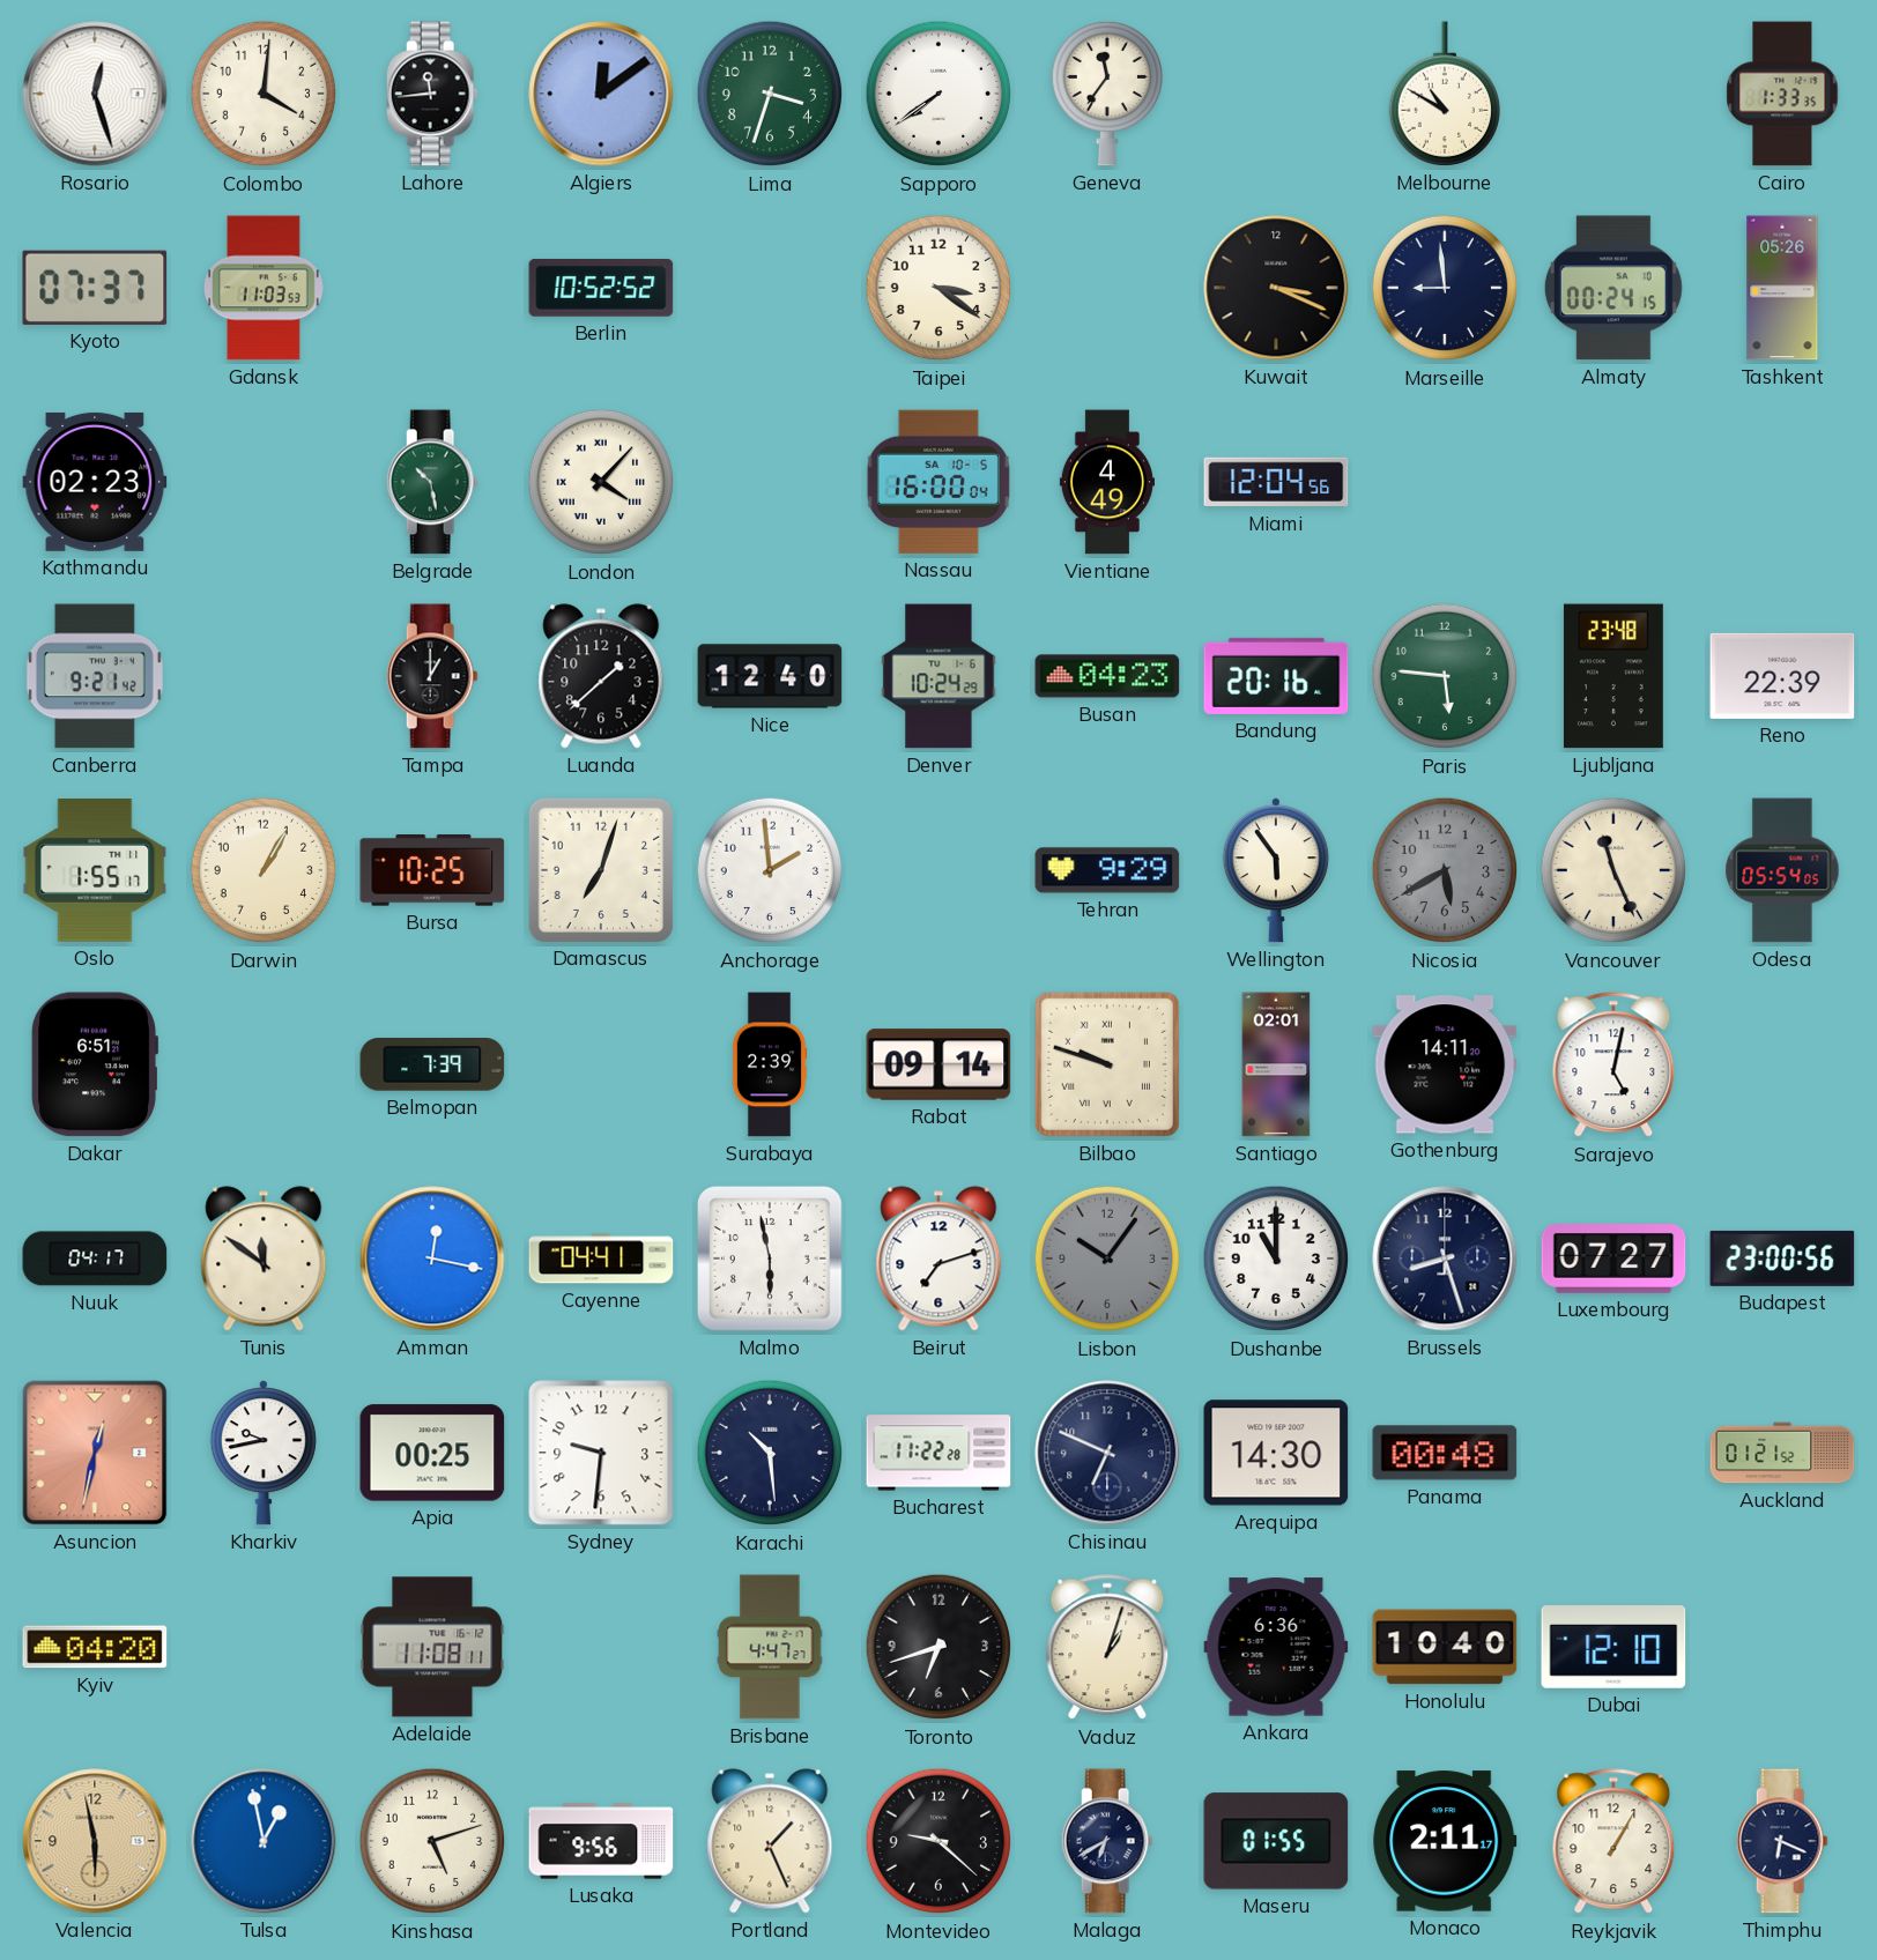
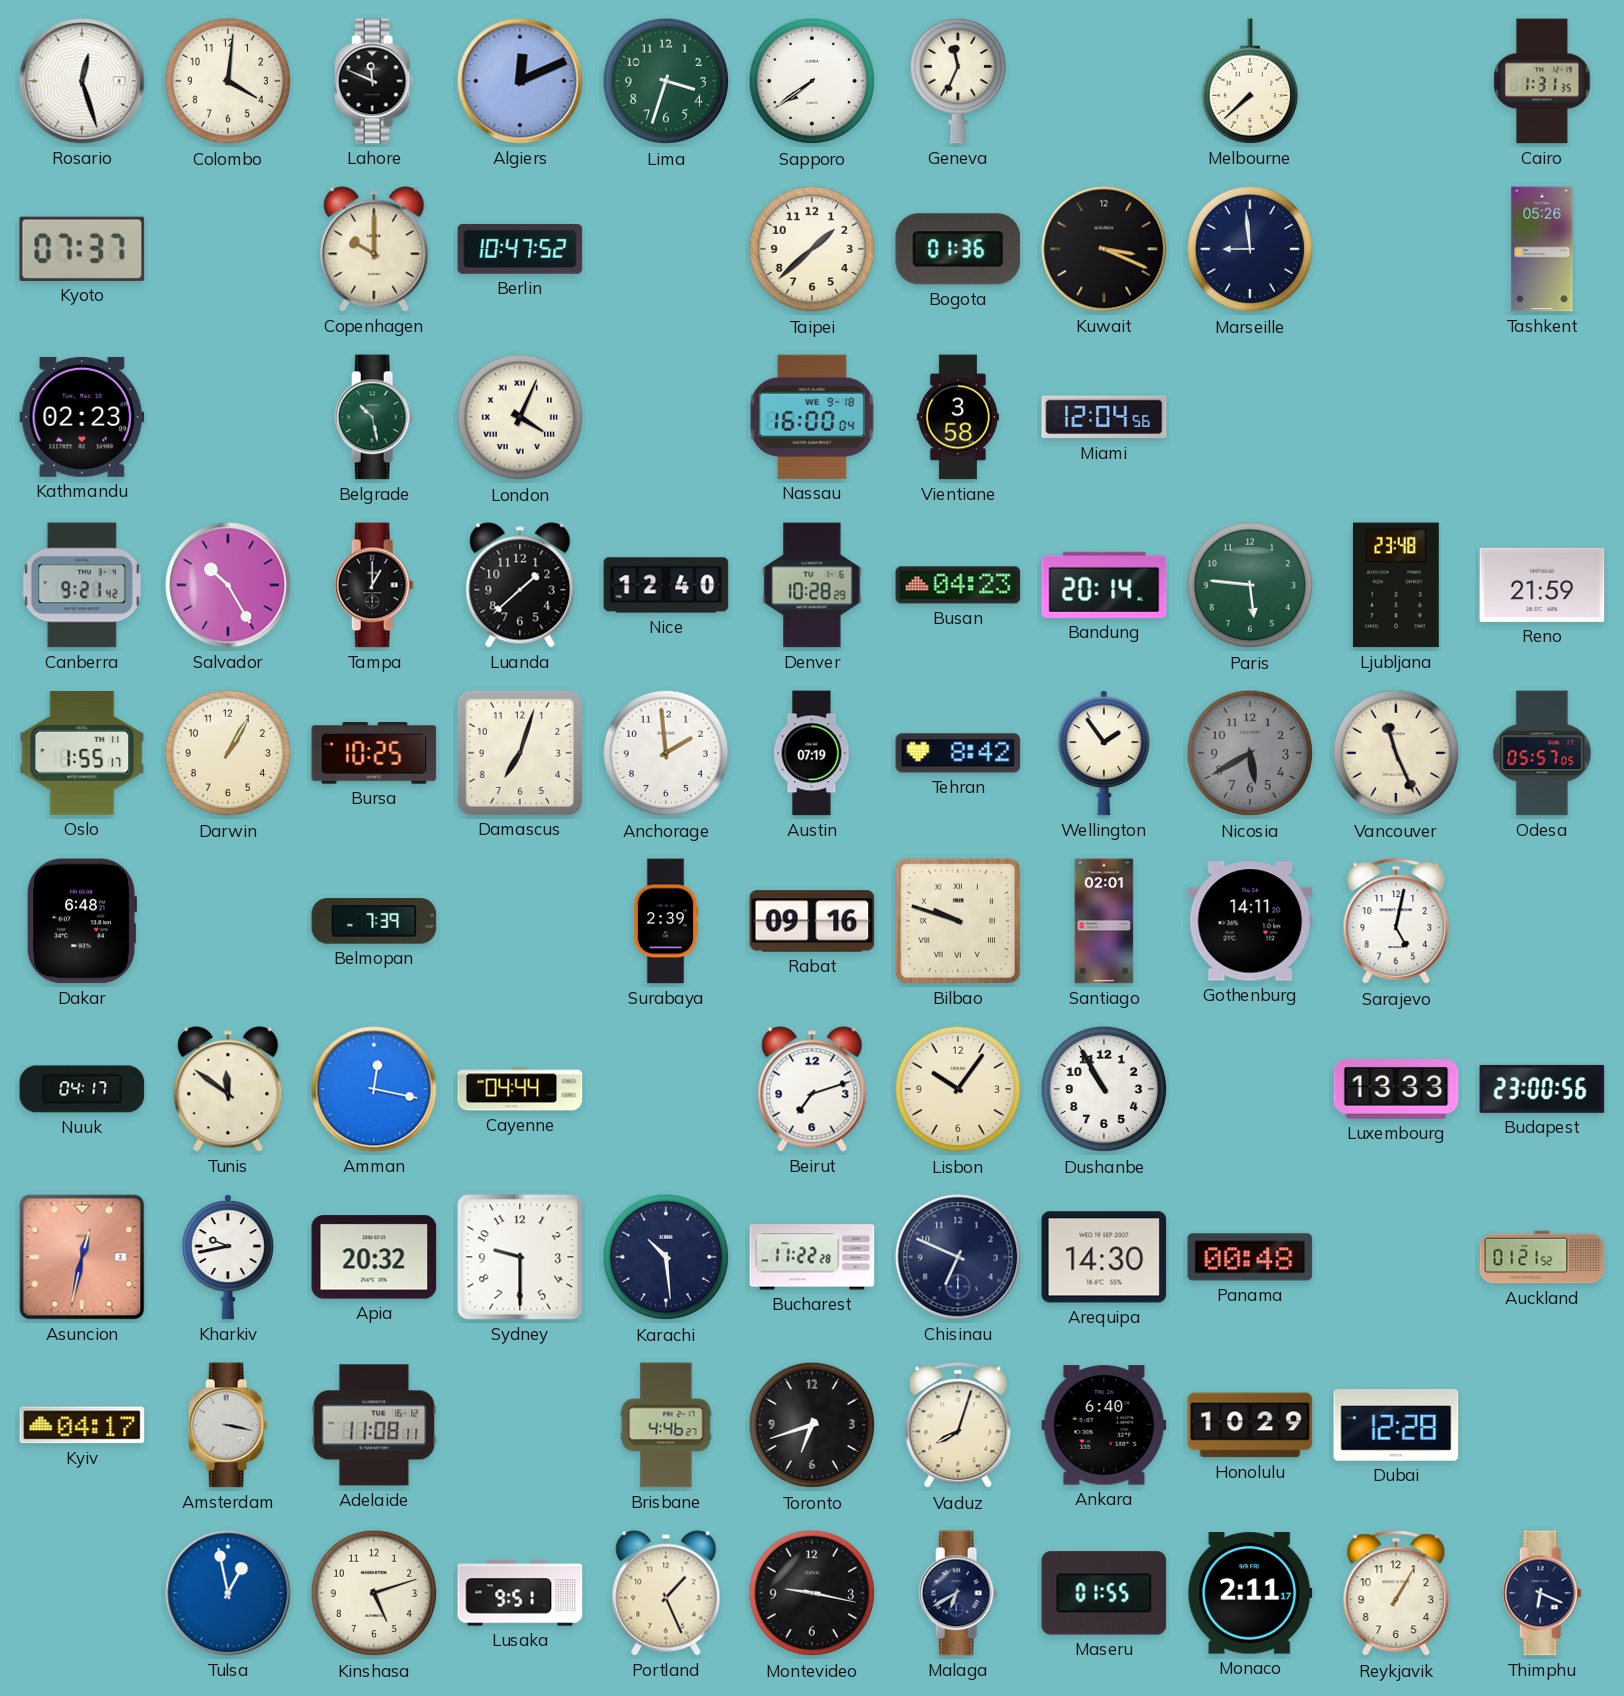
Lahore: 11:44 -> 11:49 (374, 81)
Algiers: 12:09 -> 12:11 (520, 81)
Geneva: 11:36 -> 11:34 (957, 81)
Melbourne: 10:50 -> 7:38 (1249, 81)
Cairo: 1:33 -> 1:31 (1542, 81)
Gdansk: 11:03 -> none (265, 288)
Copenhagen: none -> 10:00 (374, 249)
Berlin: 10:52 -> 10:47 (520, 249)
Taipei: 3:21 -> 1:38 (812, 249)
Bogota: none -> 01:36 (958, 249)
Almaty: 00:24 -> none (1613, 288)
London: 4:07 -> 4:04 (520, 417)
Nassau date: SA 10-5 -> WE 9-18 (812, 417)
Vientiane: 4:49 -> 3:58 (958, 417)
Salvador: none -> 10:25 (228, 585)
Denver: 10:24 -> 10:28 (812, 585)
Bandung: 20:16 -> 20:14 (1104, 585)
Reno: 22:39 -> 21:59 (1542, 585)
Austin: none -> 07:19 (812, 753)
Tehran: 9:29 -> 8:42 (958, 753)
Wellington: 5:54 -> 1:54 (1104, 753)
Odesa: 05:54 -> 05:57 (1542, 753)
Dakar: 6:51 -> 6:48 (82, 921)
Rabat: 09:14 -> 09:16 (812, 921)
Cayenne: 04:41 -> 04:44 (520, 1089)
Malmo: 5:58 -> none (771, 1260)
Lisbon dial: grey -> cream (958, 1089)
Dushanbe: 11:00 -> 10:55 (1104, 1089)
Brussels: 8:27 -> none (1445, 1259)
Luxembourg: 07:27 -> 13:33 (1396, 1090)
Apia: 00:25 -> 20:32 (374, 1257)
Sydney: 9:31 -> 9:30 (520, 1257)
Kyiv: 04:20 -> 04:17 (82, 1425)
Amsterdam: none -> 3:17 (228, 1425)
Brisbane: 4:47 -> 4:46 (666, 1425)
Vaduz: 1:03 -> 8:03 (958, 1426)
Ankara: 6:36 -> 6:40 (1104, 1425)
Honolulu: 10:40 -> 10:29 (1250, 1425)
Dubai: 12:10 -> 12:28 (1396, 1426)
Valencia: 5:58 -> none (95, 1841)
Lusaka: 9:56 -> 9:51 (520, 1593)
Montevideo: 9:22 -> 9:17 (812, 1593)
